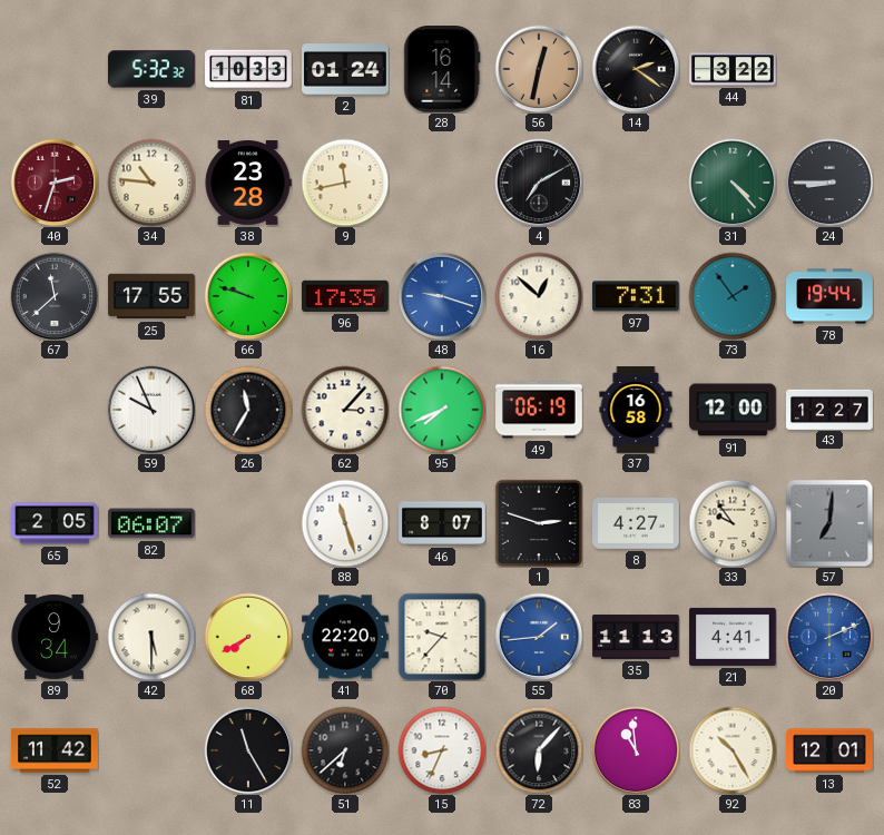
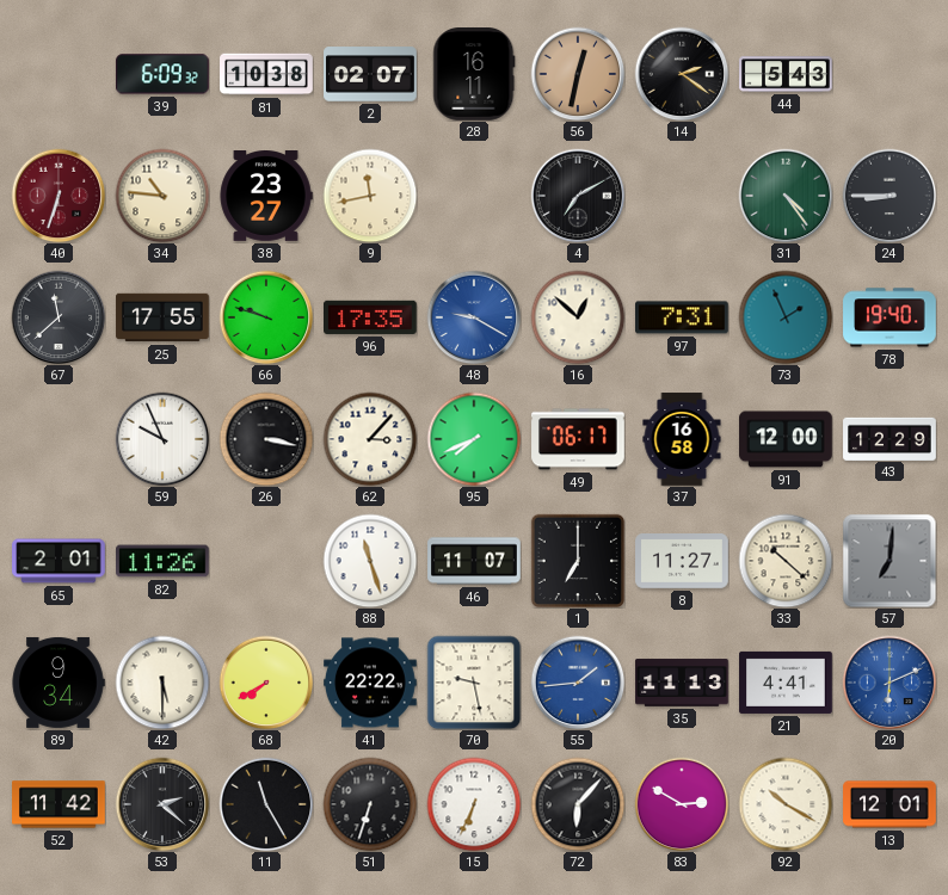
39: 5:32 -> 6:09 (162, 74)
81: 10:33 -> 10:38 (266, 74)
2: 01:24 -> 02:07 (370, 74)
28: 16:14 -> 16:11 (474, 75)
44: 3:22 -> 5:43 (786, 74)
40: 2:33 -> 6:33 (59, 196)
38: 23:28 -> 23:27 (266, 197)
31: 4:23 -> 4:24 (786, 196)
48: 9:18 -> 9:20 (474, 317)
73: 1:54 -> 1:56 (786, 317)
78: 19:44 -> 19:40 (889, 317)
26: 11:35 -> 3:17 (266, 439)
49: 06:19 -> 06:17 (578, 439)
43: 12:27 -> 12:29 (889, 438)
65: 2:05 -> 2:01 (59, 561)
82: 06:07 -> 11:26 (164, 561)
46: 8:07 -> 11:07 (474, 561)
1: 2:48 -> 7:00 (577, 560)
8: 4:27 -> 11:27 (682, 562)
33: 9:54 -> 10:22 (786, 561)
41: 22:20 -> 22:22 (370, 683)
70: 9:37 -> 9:28 (474, 683)
20: 2:11 -> 6:11 (889, 683)
53: none -> 2:22 (162, 804)
51: 6:38 -> 6:33 (370, 804)
15: 8:34 -> 6:34 (474, 804)
83: 10:59 -> 2:50 (682, 804)
92: 10:25 -> 10:20 (786, 804)
